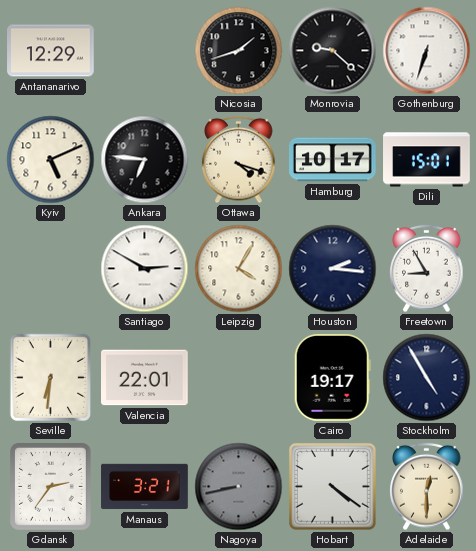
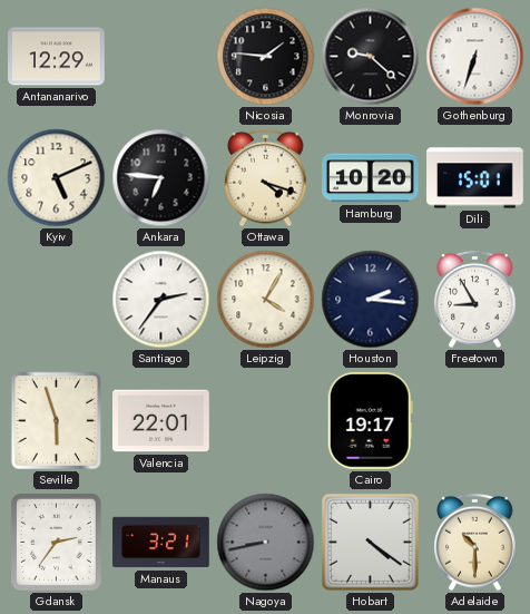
Nicosia: 1:42 -> 1:46 (266, 57)
Hamburg: 10:17 -> 10:20 (371, 178)
Santiago: 2:50 -> 2:36 (161, 300)
Seville: 6:31 -> 5:57 (57, 421)
Stockholm: 4:55 -> none (427, 378)
Adelaide: 12:30 -> 10:30 (475, 543)
